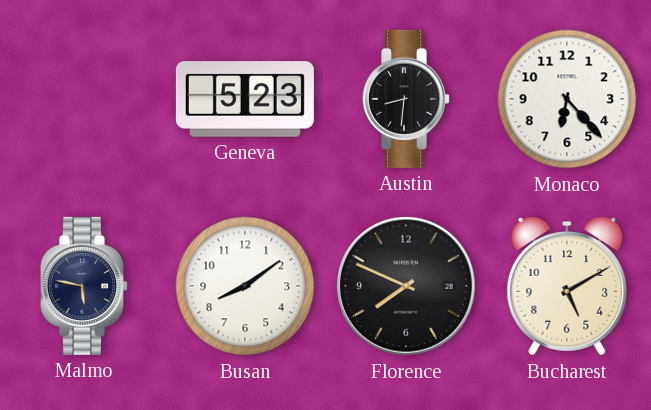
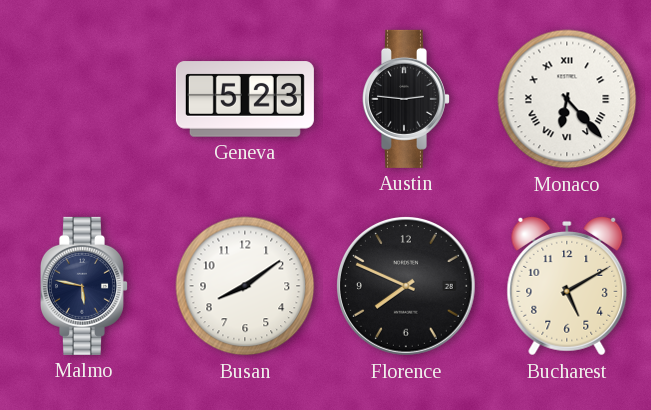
Austin: 8:31 -> 2:46 (406, 99)
Monaco numerals: Arabic -> Roman (567, 99)
